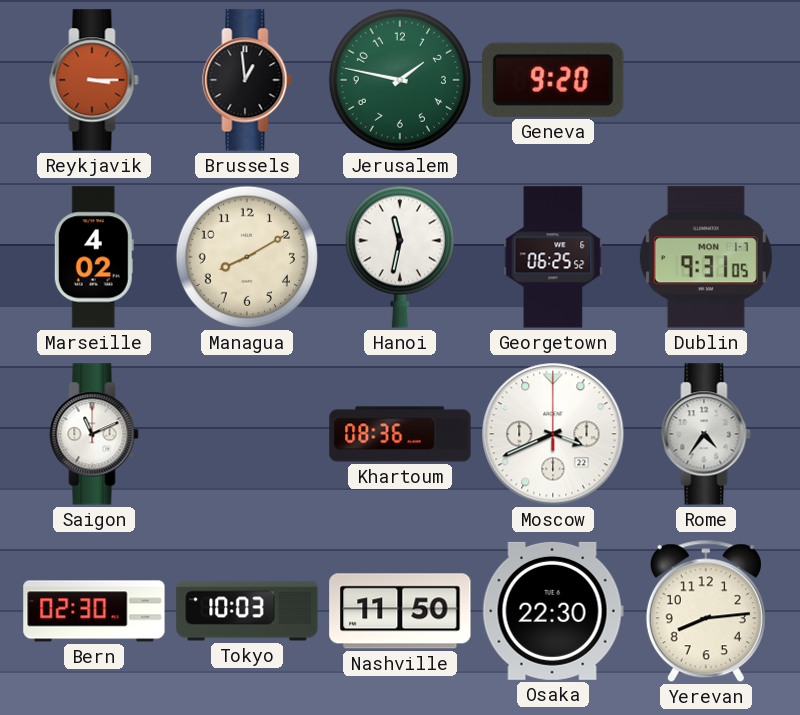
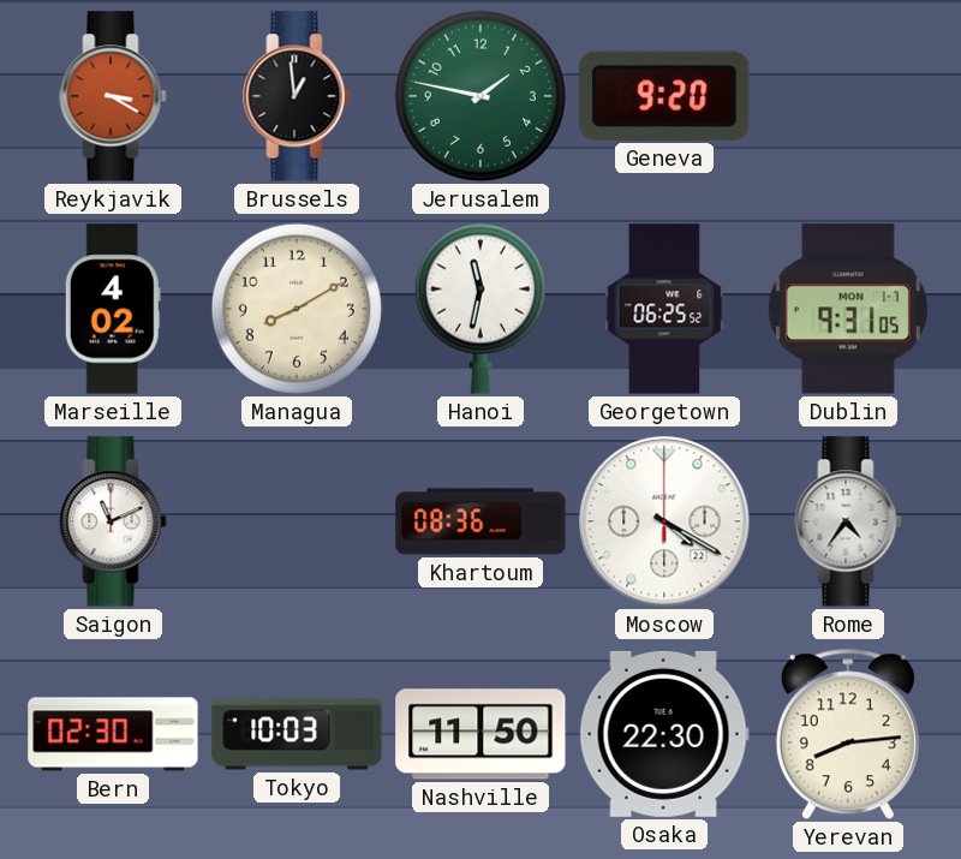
Reykjavik: 3:15 -> 3:20 (113, 96)
Moscow: 3:41 -> 4:20 (664, 521)
